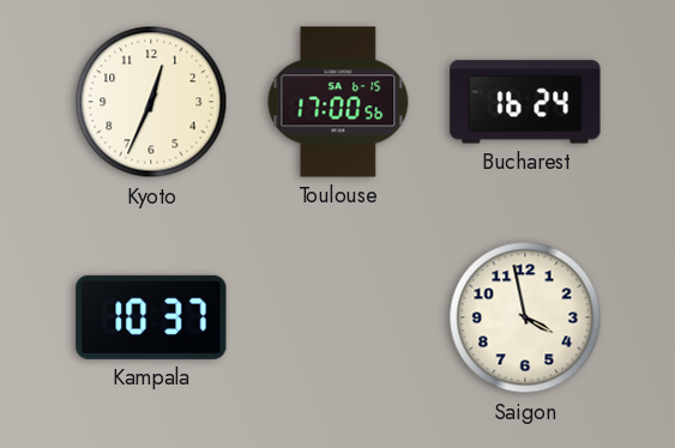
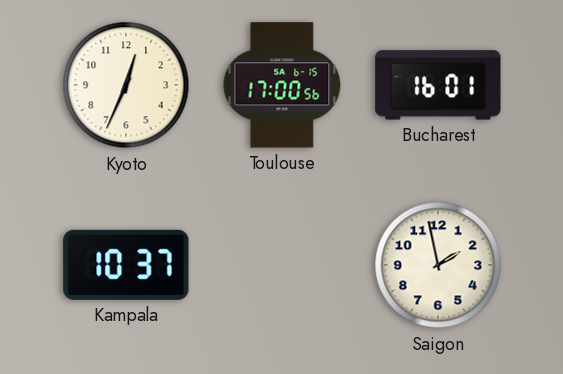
Bucharest: 16:24 -> 16:01 (438, 85)
Saigon: 3:58 -> 1:58 (438, 265)
